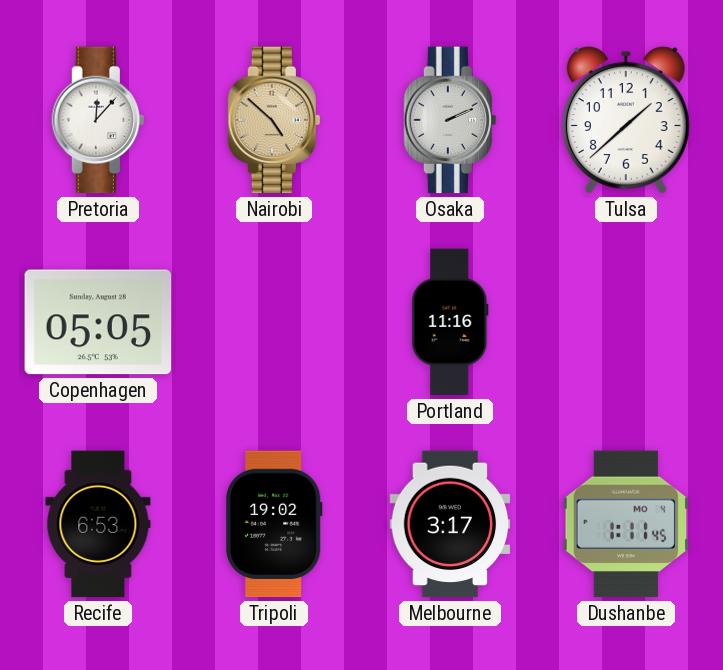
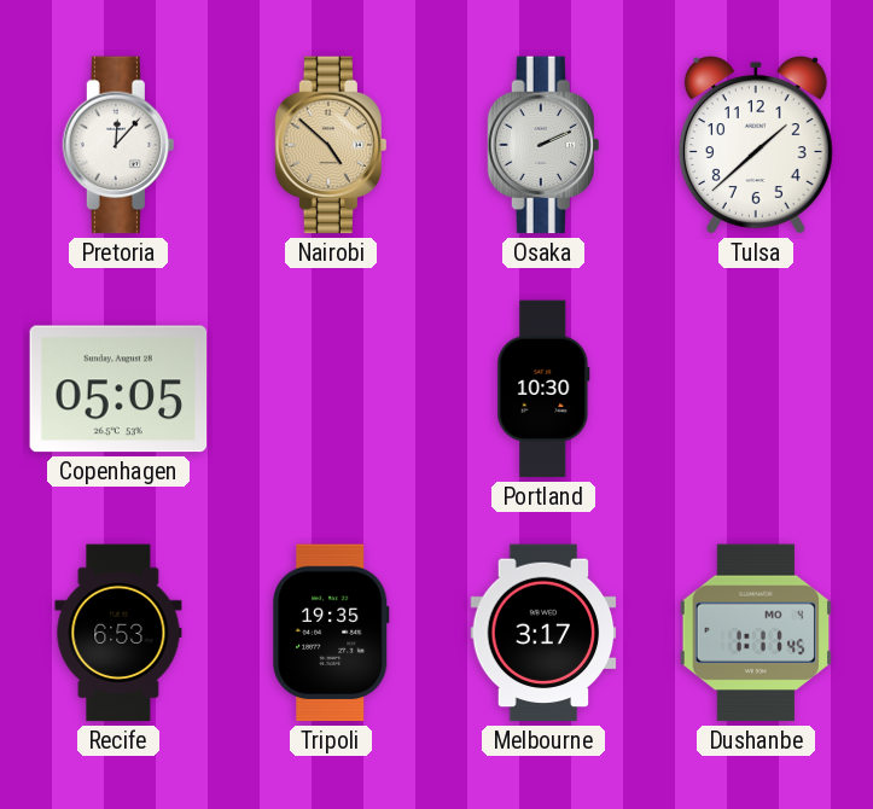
Portland: 11:16 -> 10:30 (543, 389)
Tripoli: 19:02 -> 19:35 (332, 633)
